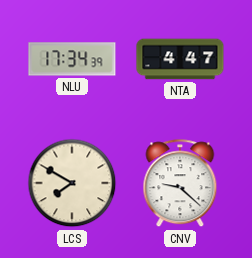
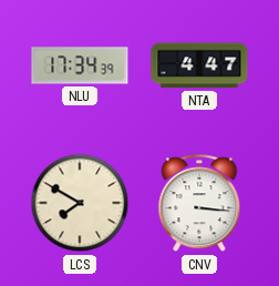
CNV: 9:22 -> 3:16 (199, 204)
